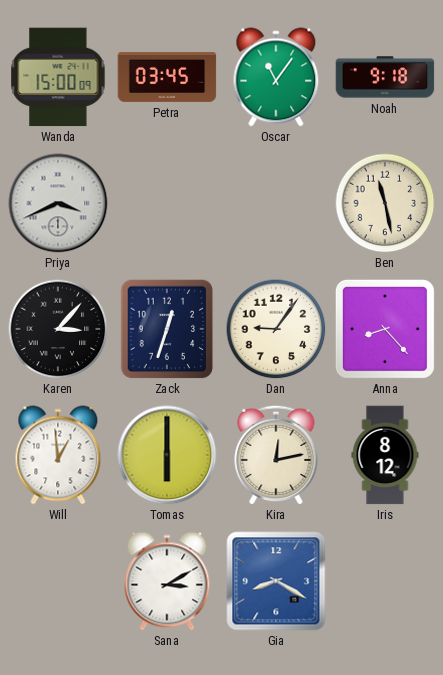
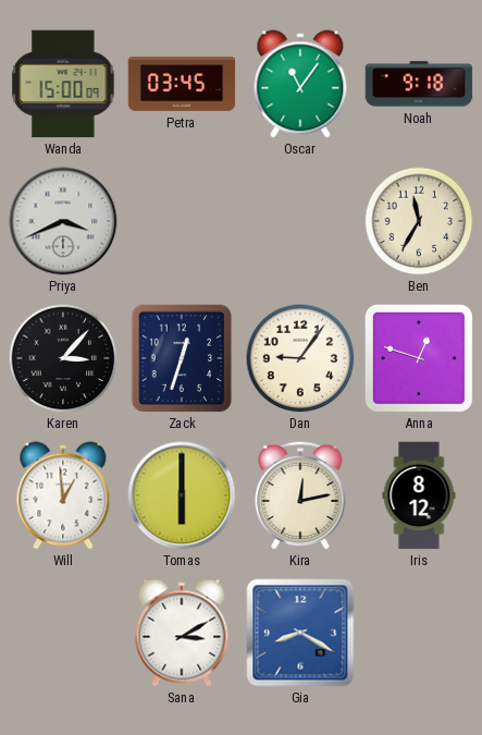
Ben: 11:28 -> 11:35 (419, 221)
Anna: 8:23 -> 12:48 (419, 358)
